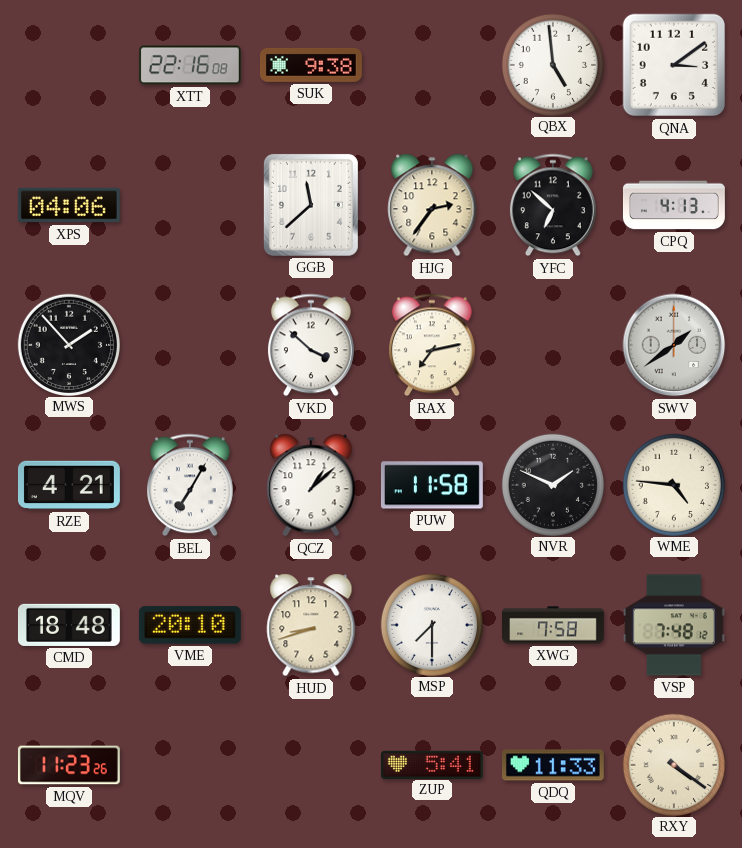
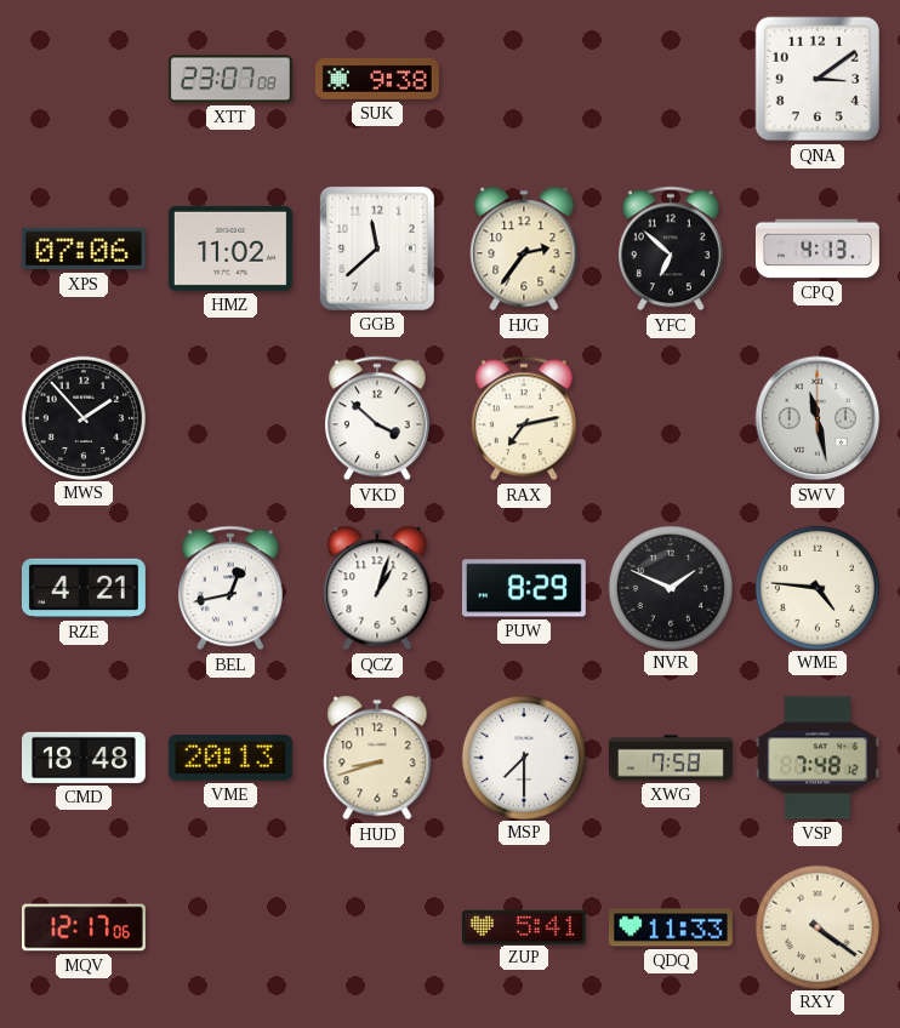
XTT: 22:16 -> 23:07 (230, 79)
QBX: 4:59 -> none (552, 64)
XPS: 04:06 -> 07:06 (84, 249)
HMZ: none -> 11:02 (230, 249)
SWV: 1:39 -> 11:28 (818, 418)
BEL: 7:05 -> 12:43 (230, 588)
QCZ: 1:08 -> 1:03 (377, 588)
PUW: 11:58 -> 8:29 (524, 588)
VME: 20:10 -> 20:13 (230, 758)
MQV: 11:23 -> 12:17 (84, 927)
